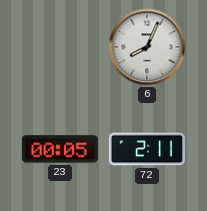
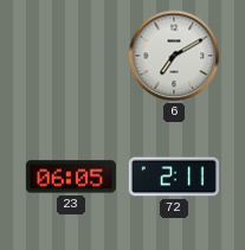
6: 8:04 -> 7:10 (174, 56)
23: 00:05 -> 06:05 (71, 177)
